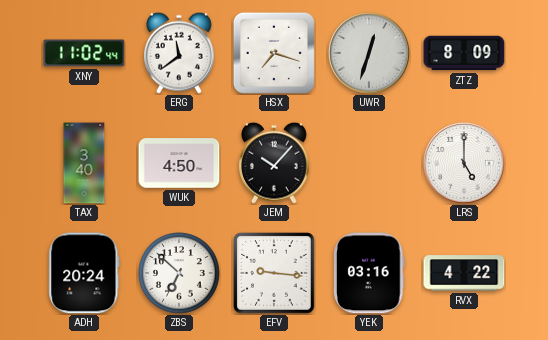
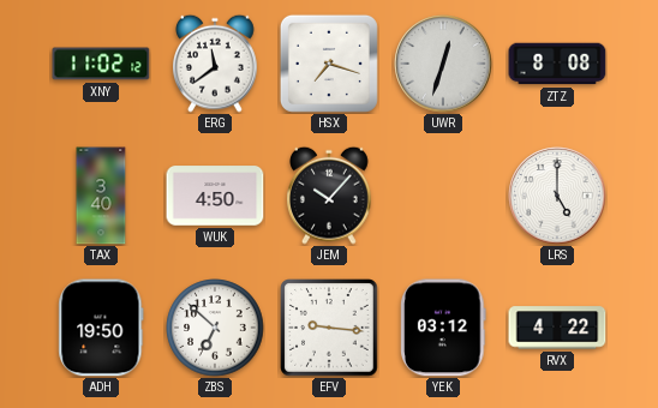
XNY: 11:02:44 -> 11:02:12 (101, 64)
ZTZ: 8:09 -> 8:08 (557, 64)
ADH: 20:24 -> 19:50 (101, 328)
YEK: 03:16 -> 03:12 (443, 328)
